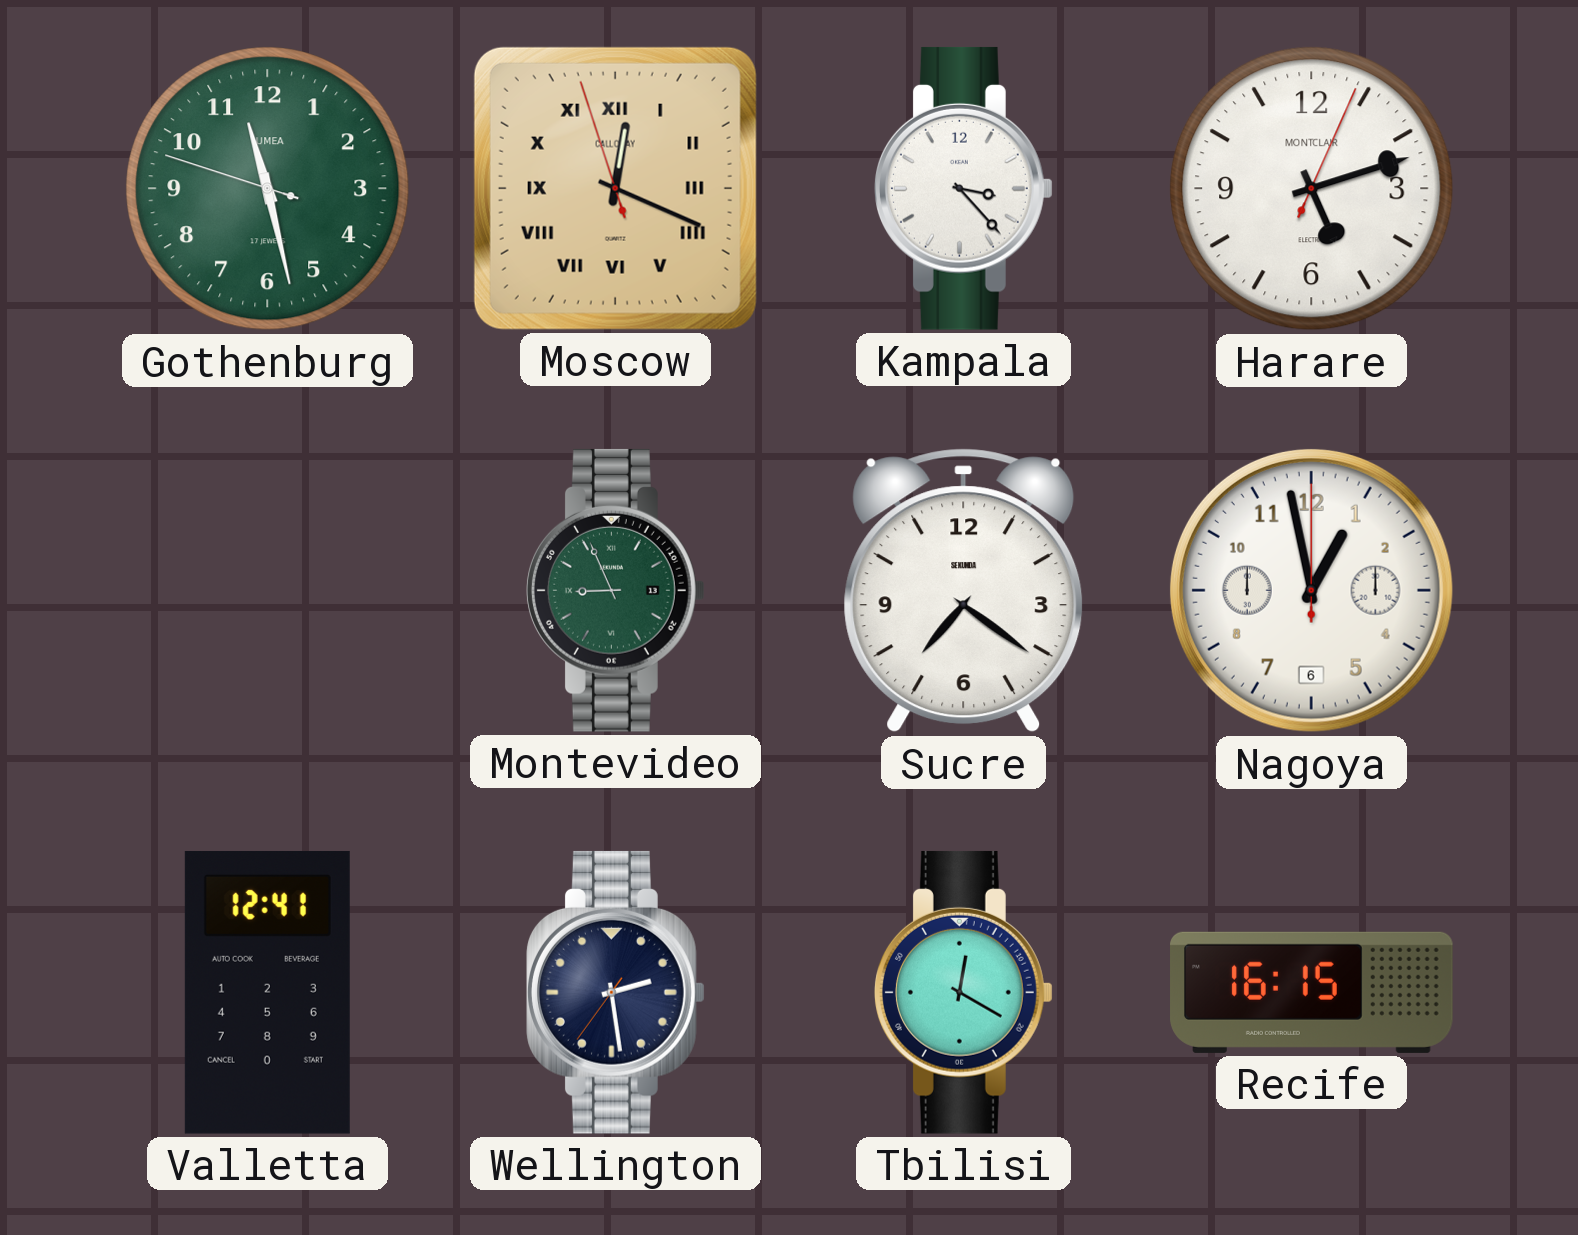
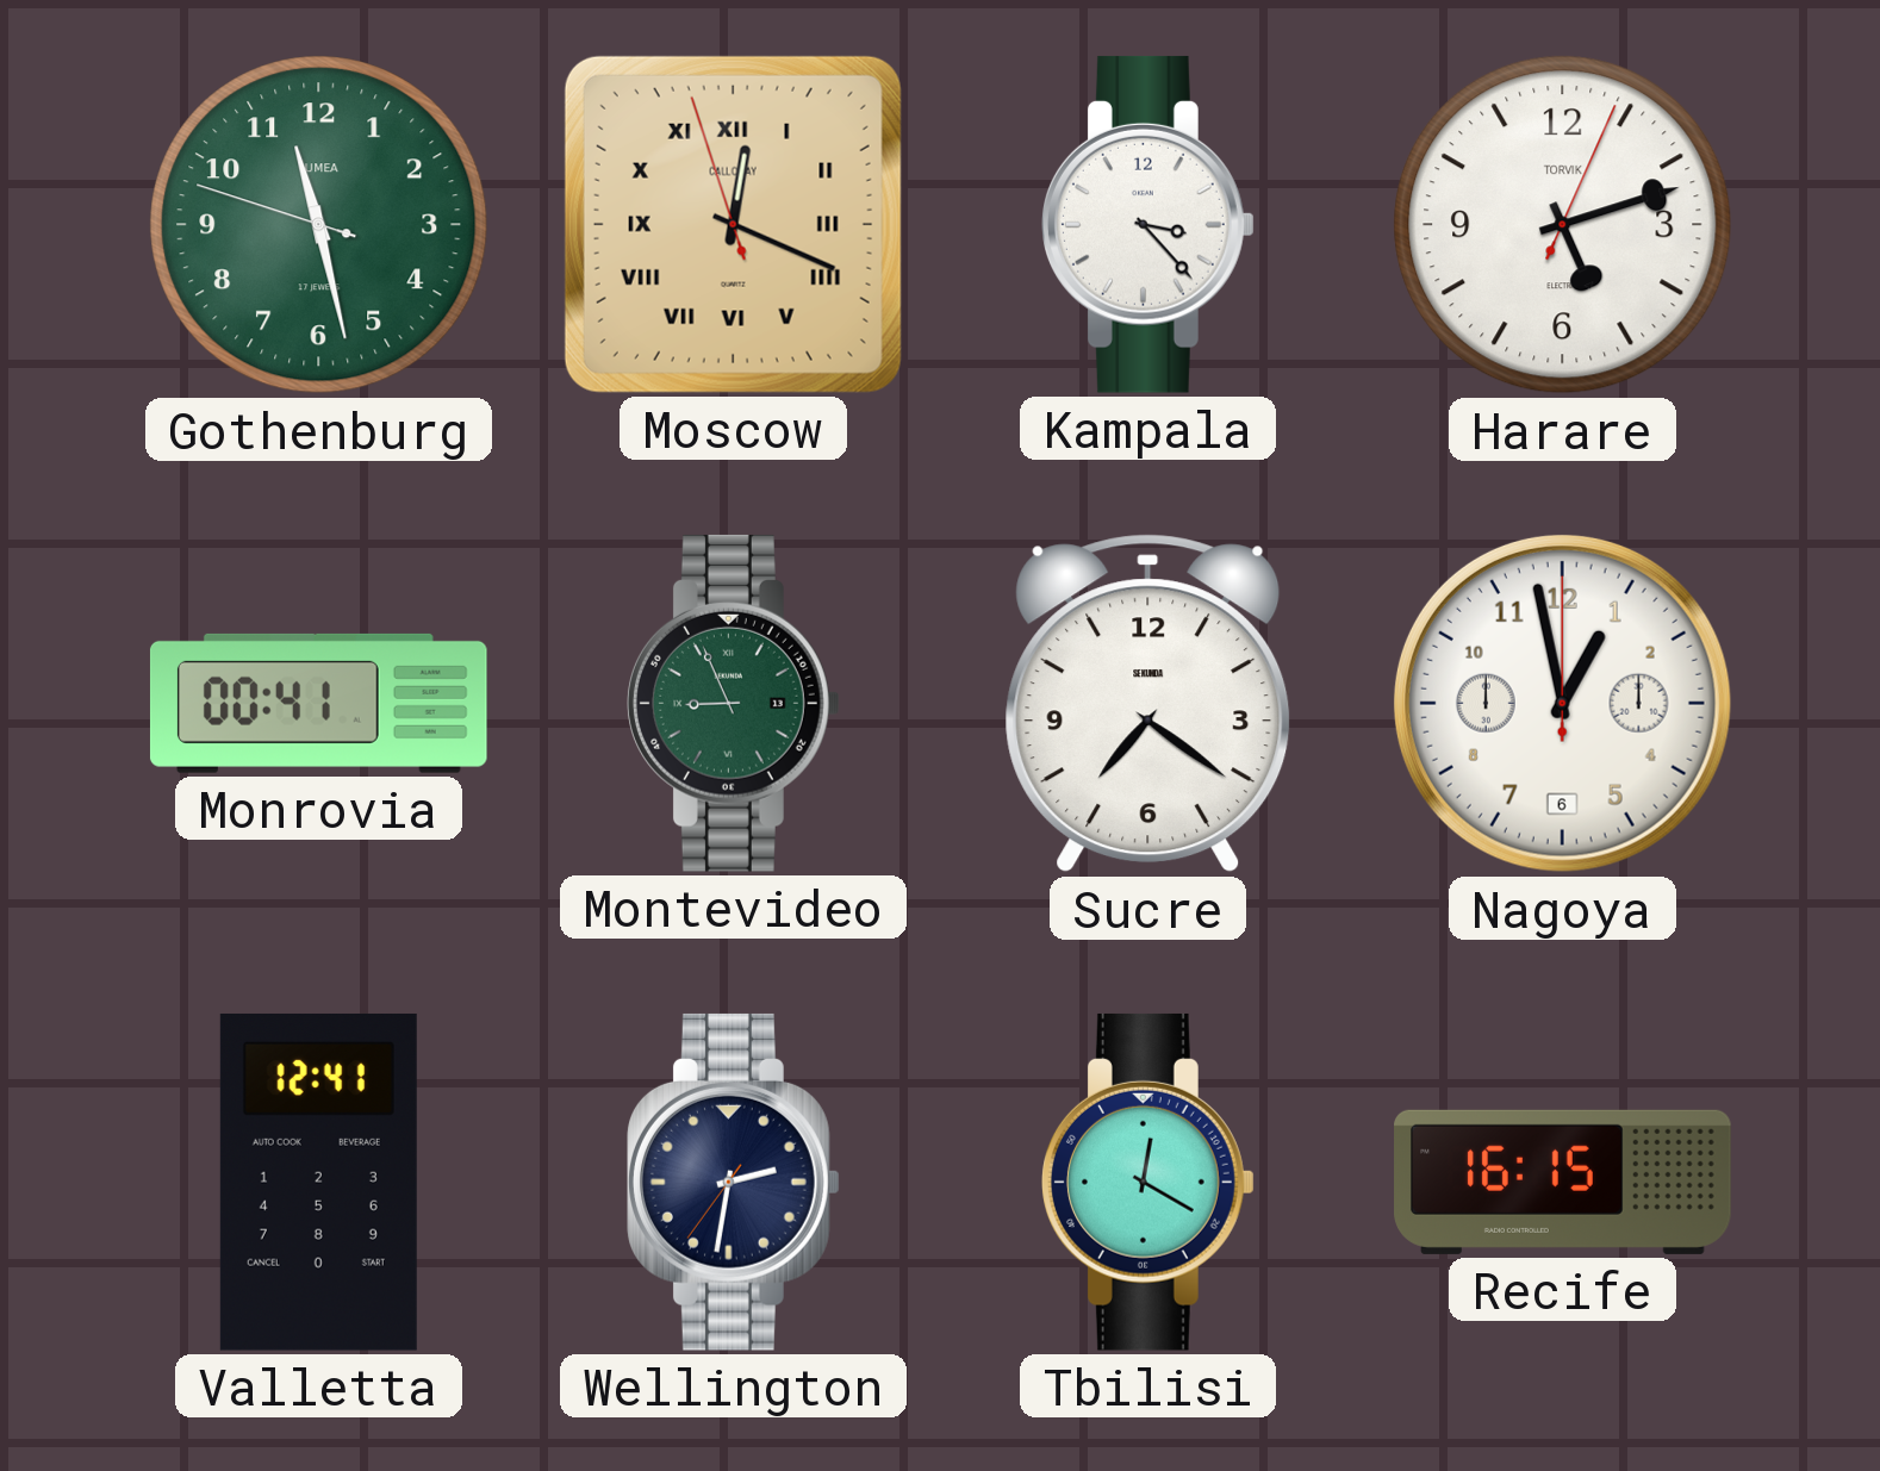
Harare brand: MONTCLAIR -> TORVIK (1563, 225)
Monrovia: none -> 00:41 (318, 703)
Wellington: 2:28 -> 2:31 (734, 1182)
